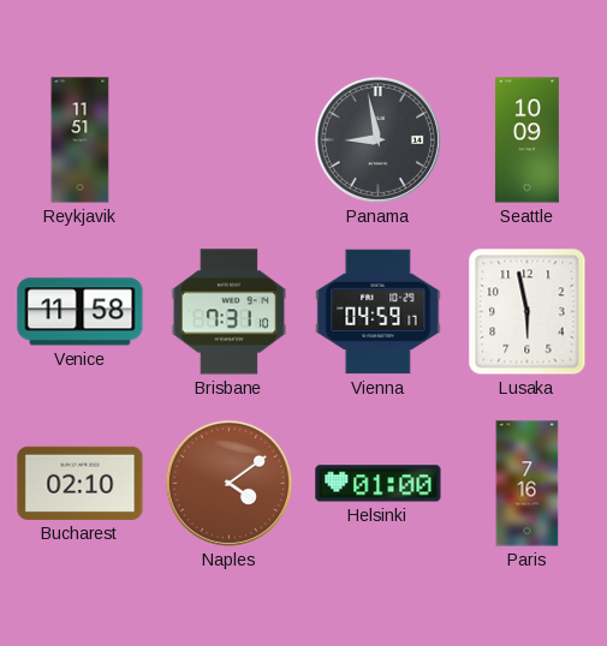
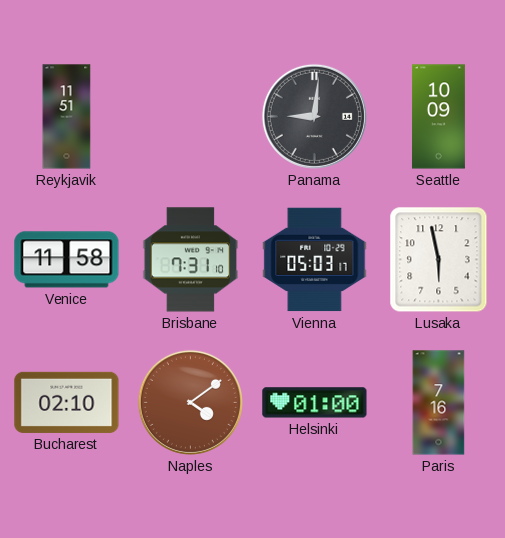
Panama: 8:58 -> 9:01 (314, 116)
Vienna: 04:59 -> 05:03 (315, 260)
